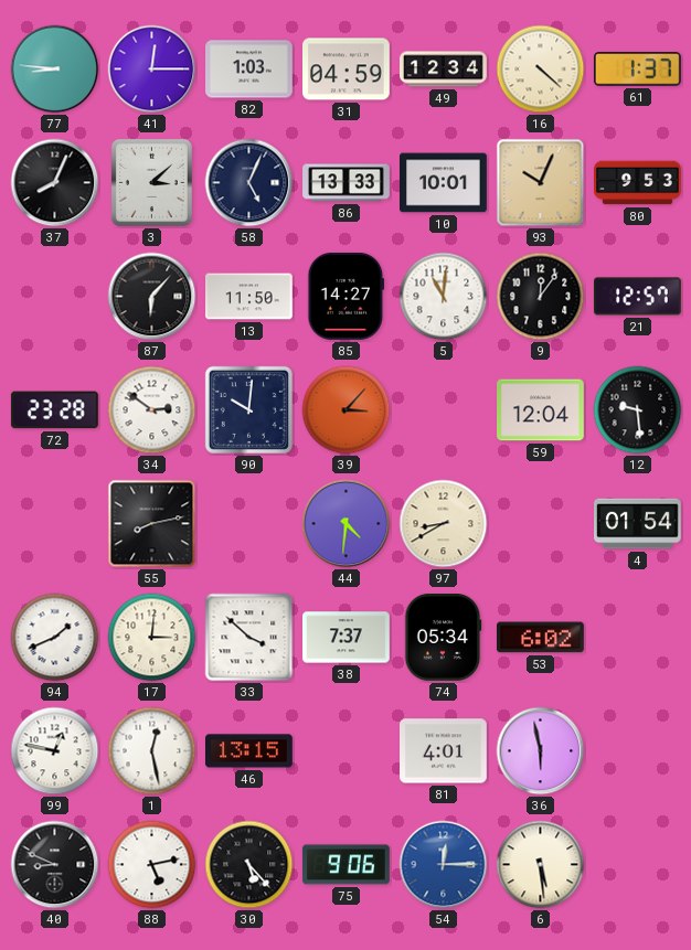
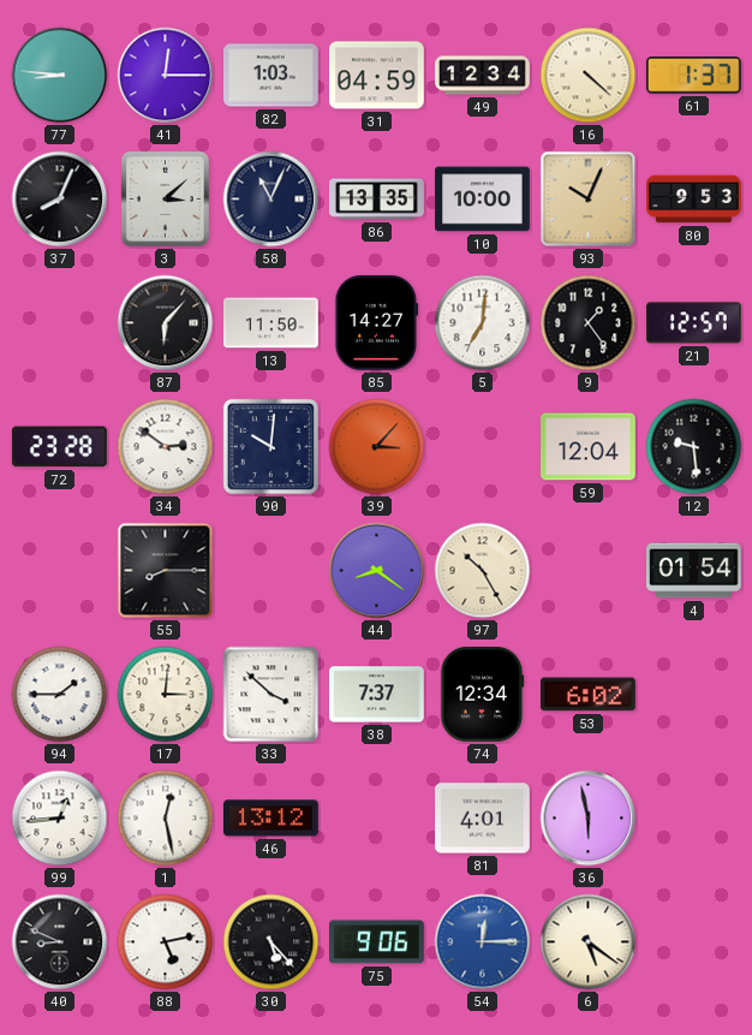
58: 5:04 -> 11:04 (271, 200)
86: 13:33 -> 13:35 (377, 200)
10: 10:01 -> 10:00 (483, 200)
5: 11:01 -> 7:01 (483, 323)
9: 12:06 -> 1:24 (589, 323)
55: 8:13 -> 8:15 (166, 571)
44: 4:31 -> 8:21 (377, 571)
97: 8:40 -> 10:25 (483, 571)
94: 1:41 -> 1:45 (60, 695)
74: 05:34 -> 12:34 (483, 695)
99: 12:47 -> 12:44 (60, 819)
46: 13:15 -> 13:12 (271, 819)
6: 5:29 -> 5:21 (589, 942)
